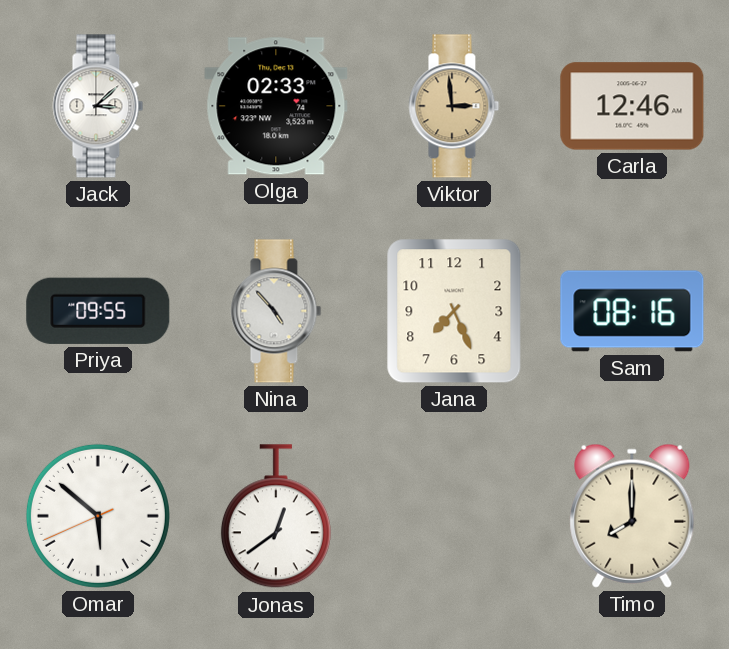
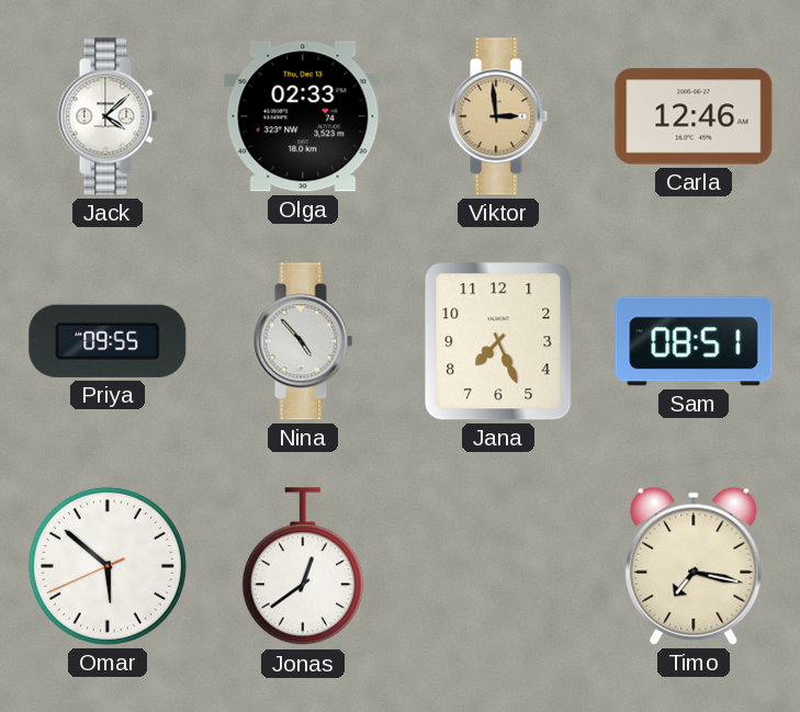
Jack: 3:08 -> 4:08 (108, 116)
Sam: 08:16 -> 08:51 (694, 341)
Timo: 8:00 -> 7:17 (694, 566)
